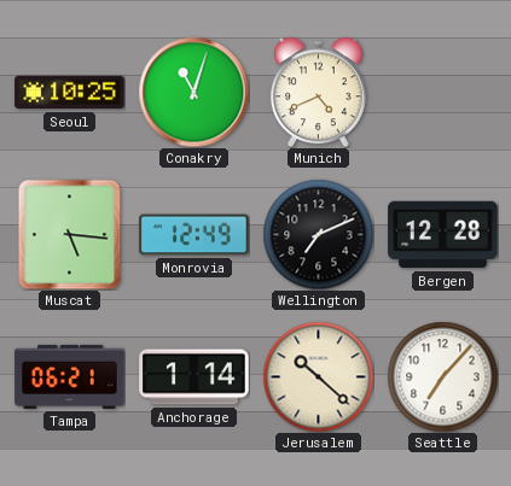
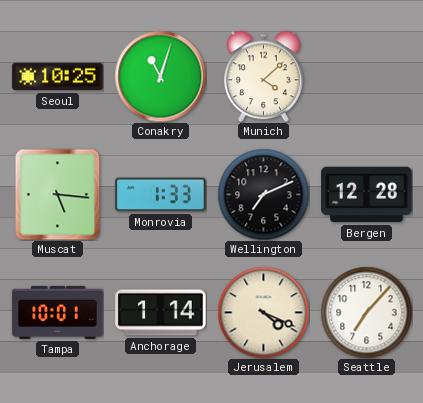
Munich: 4:41 -> 4:08 (264, 76)
Monrovia: 12:49 -> 1:33 (161, 195)
Tampa: 06:21 -> 10:01 (58, 312)
Jerusalem: 10:22 -> 4:19 (263, 312)
